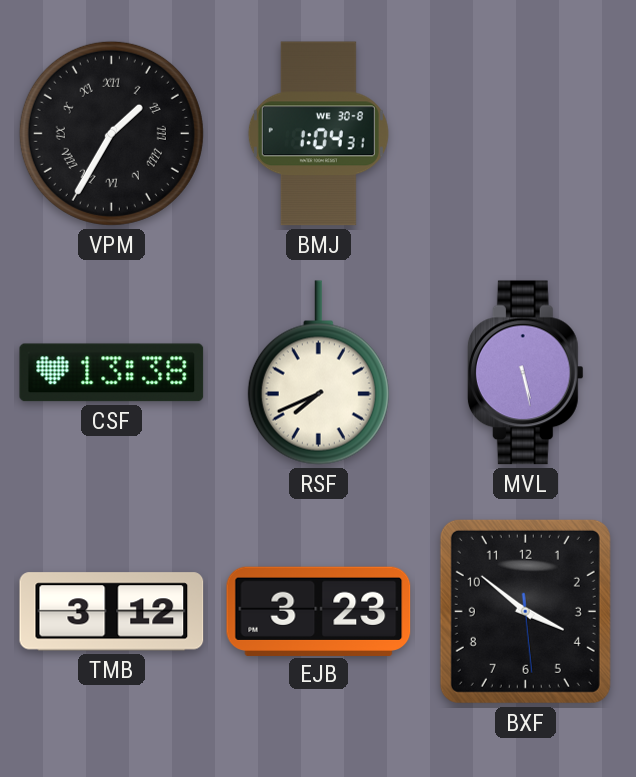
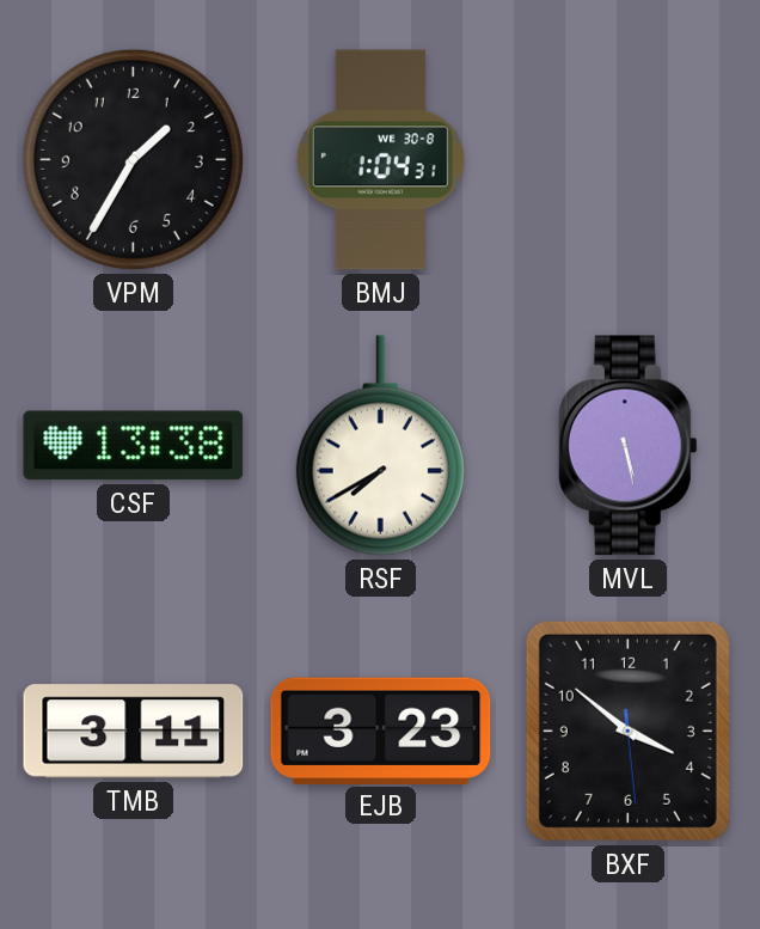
VPM numerals: Roman -> Arabic (133, 159)
RSF: 7:41 -> 7:40 (380, 446)
TMB: 3:12 -> 3:11 (134, 732)
